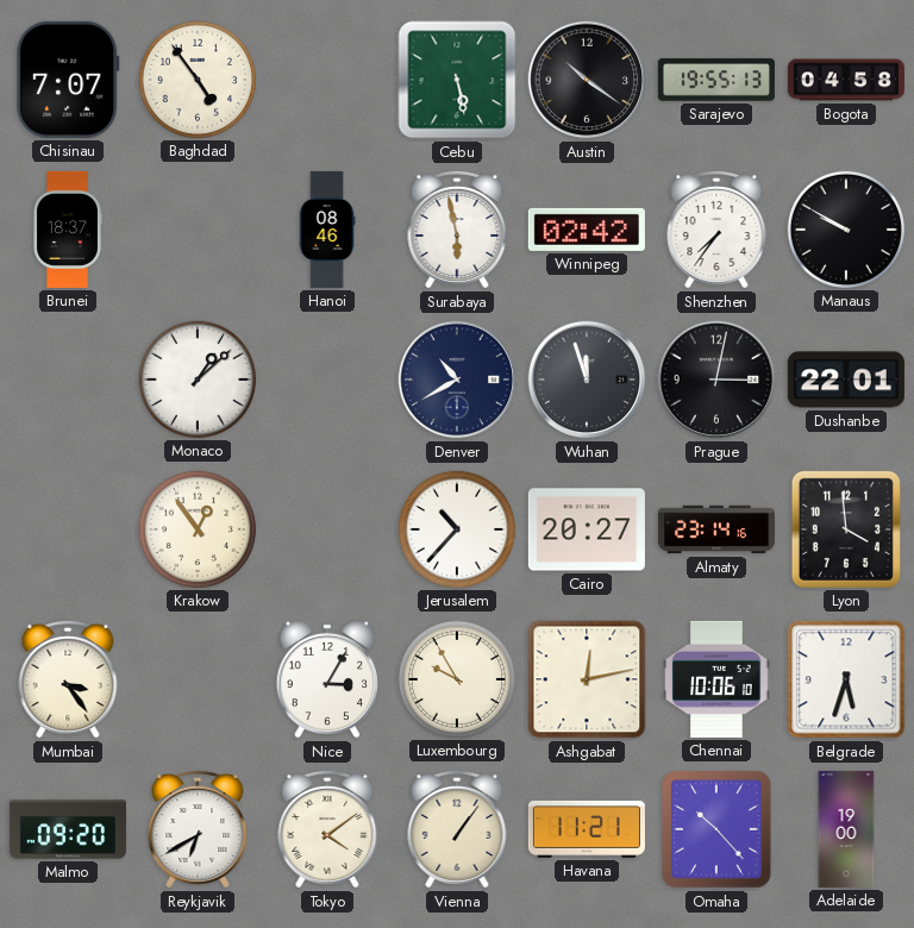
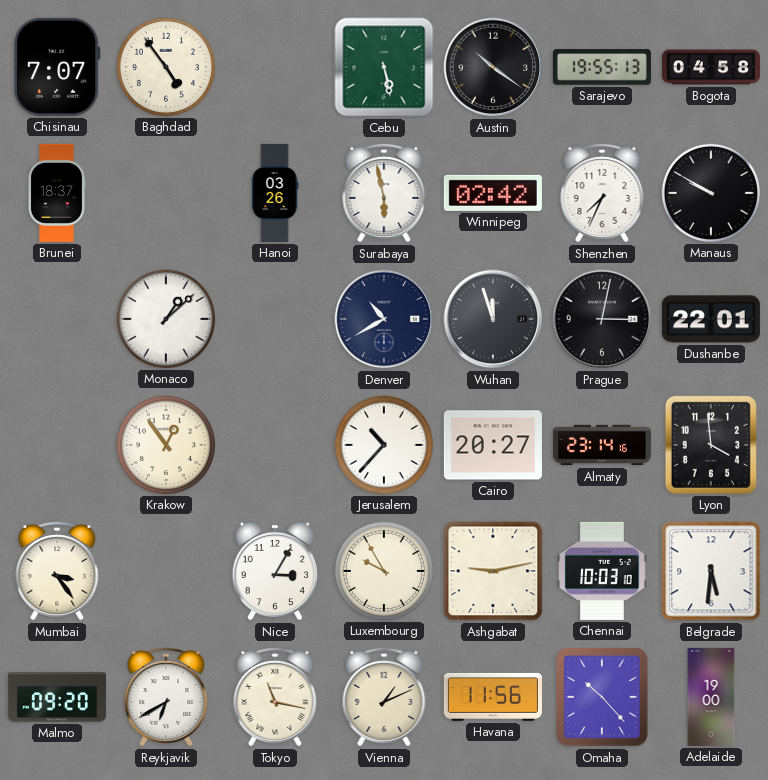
Hanoi: 08:46 -> 03:26 (275, 193)
Shenzhen: 7:36 -> 7:34 (602, 194)
Ashgabat: 12:13 -> 9:13 (493, 571)
Chennai: 10:06 -> 10:03 (602, 571)
Belgrade: 5:33 -> 5:31 (711, 571)
Tokyo: 4:09 -> 11:17 (275, 698)
Vienna: 1:06 -> 1:11 (384, 698)
Havana: 11:21 -> 11:56 (493, 697)
